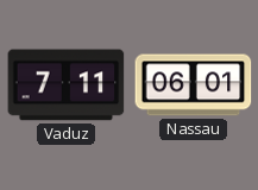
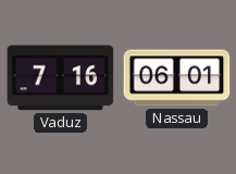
Vaduz: 7:11 -> 7:16 (61, 78)
